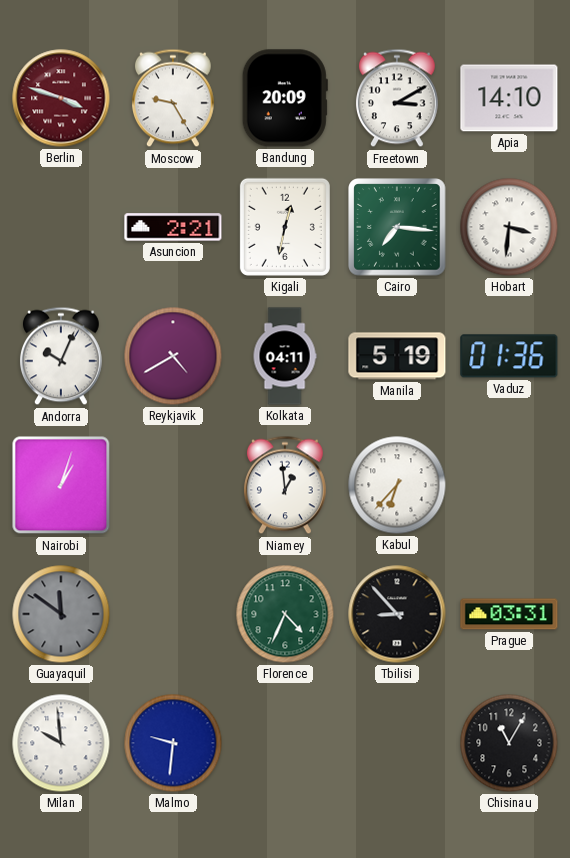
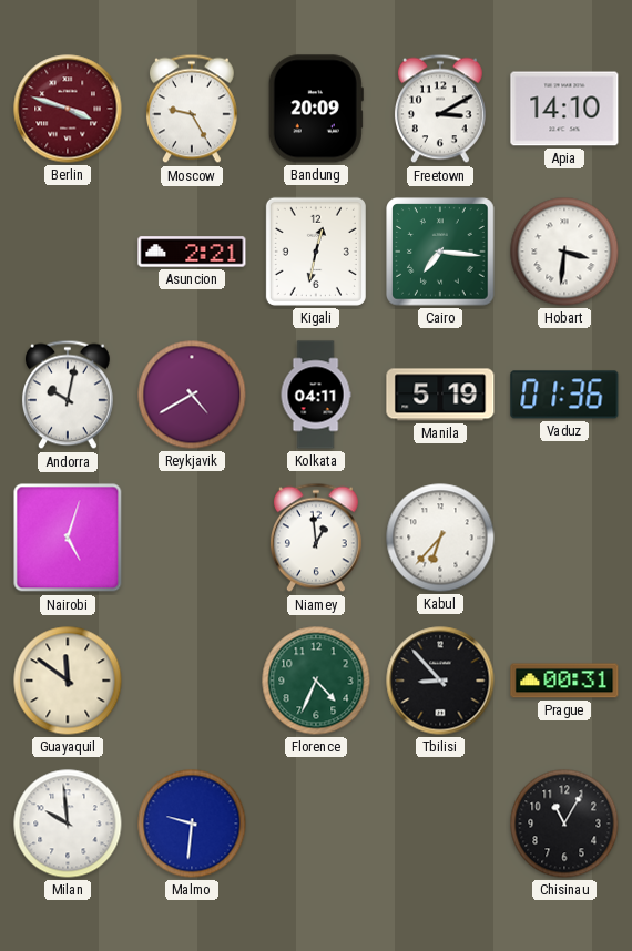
Andorra: 10:04 -> 10:02 (68, 395)
Nairobi: 1:03 -> 5:03 (68, 538)
Guayaquil dial: grey -> cream (68, 681)
Prague: 03:31 -> 00:31 (564, 681)
